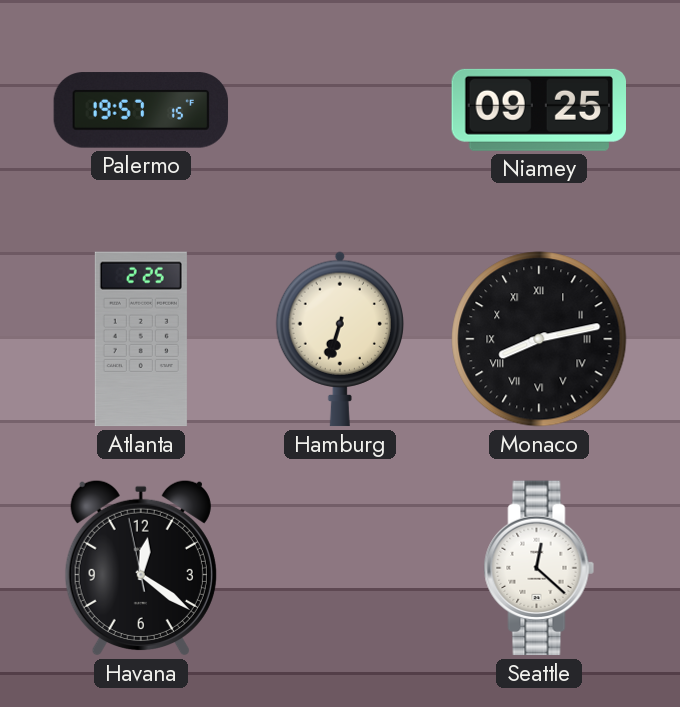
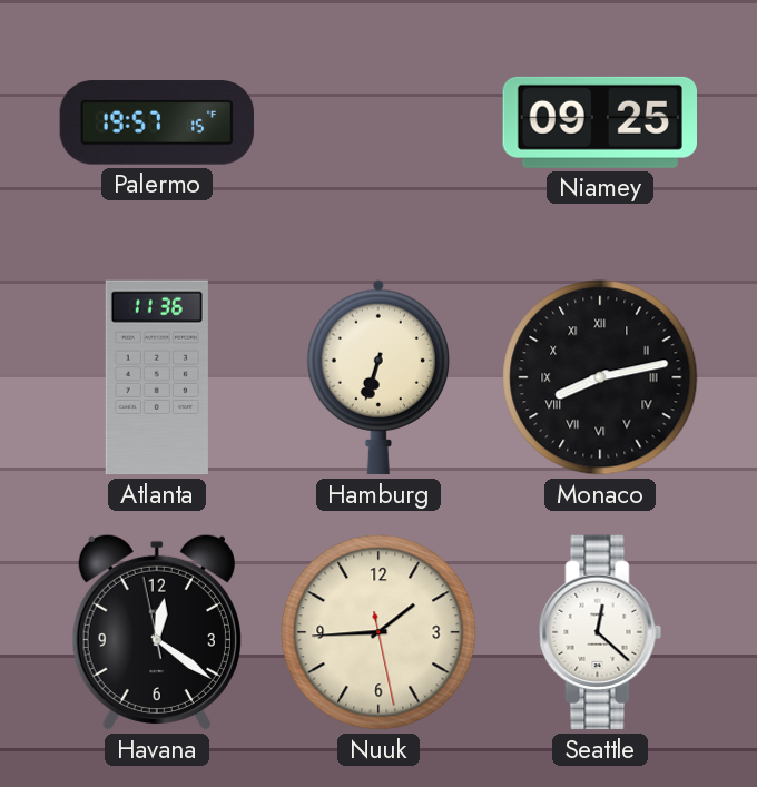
Atlanta: 2:25 -> 11:36 (157, 377)
Nuuk: none -> 1:44 (378, 632)
